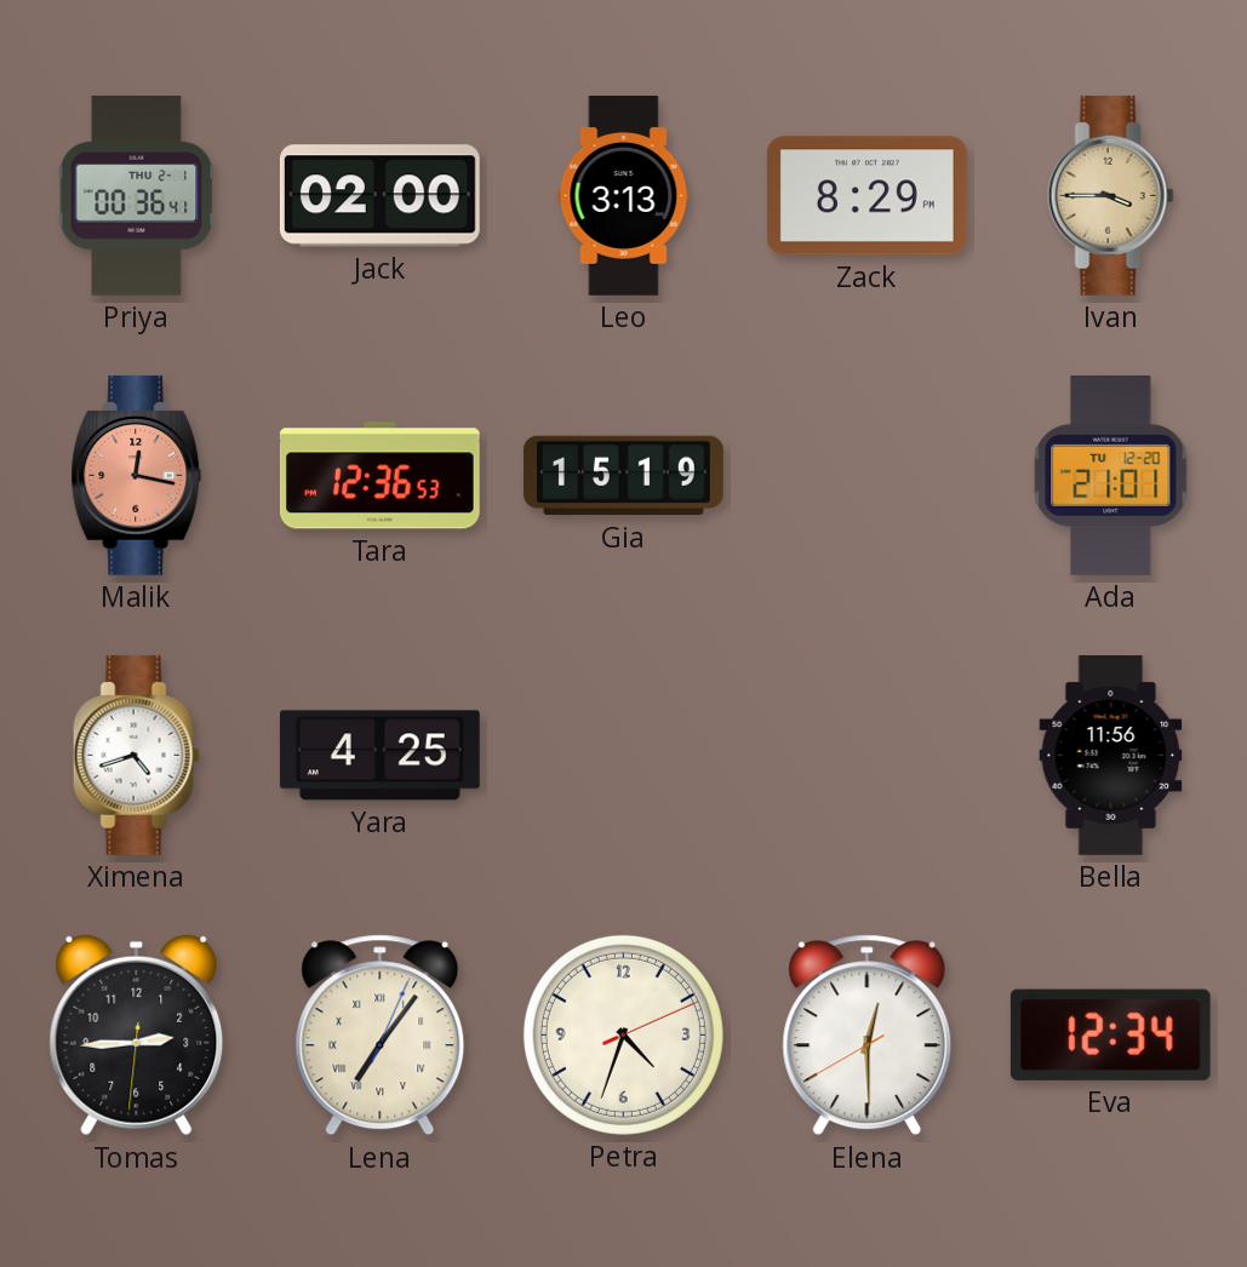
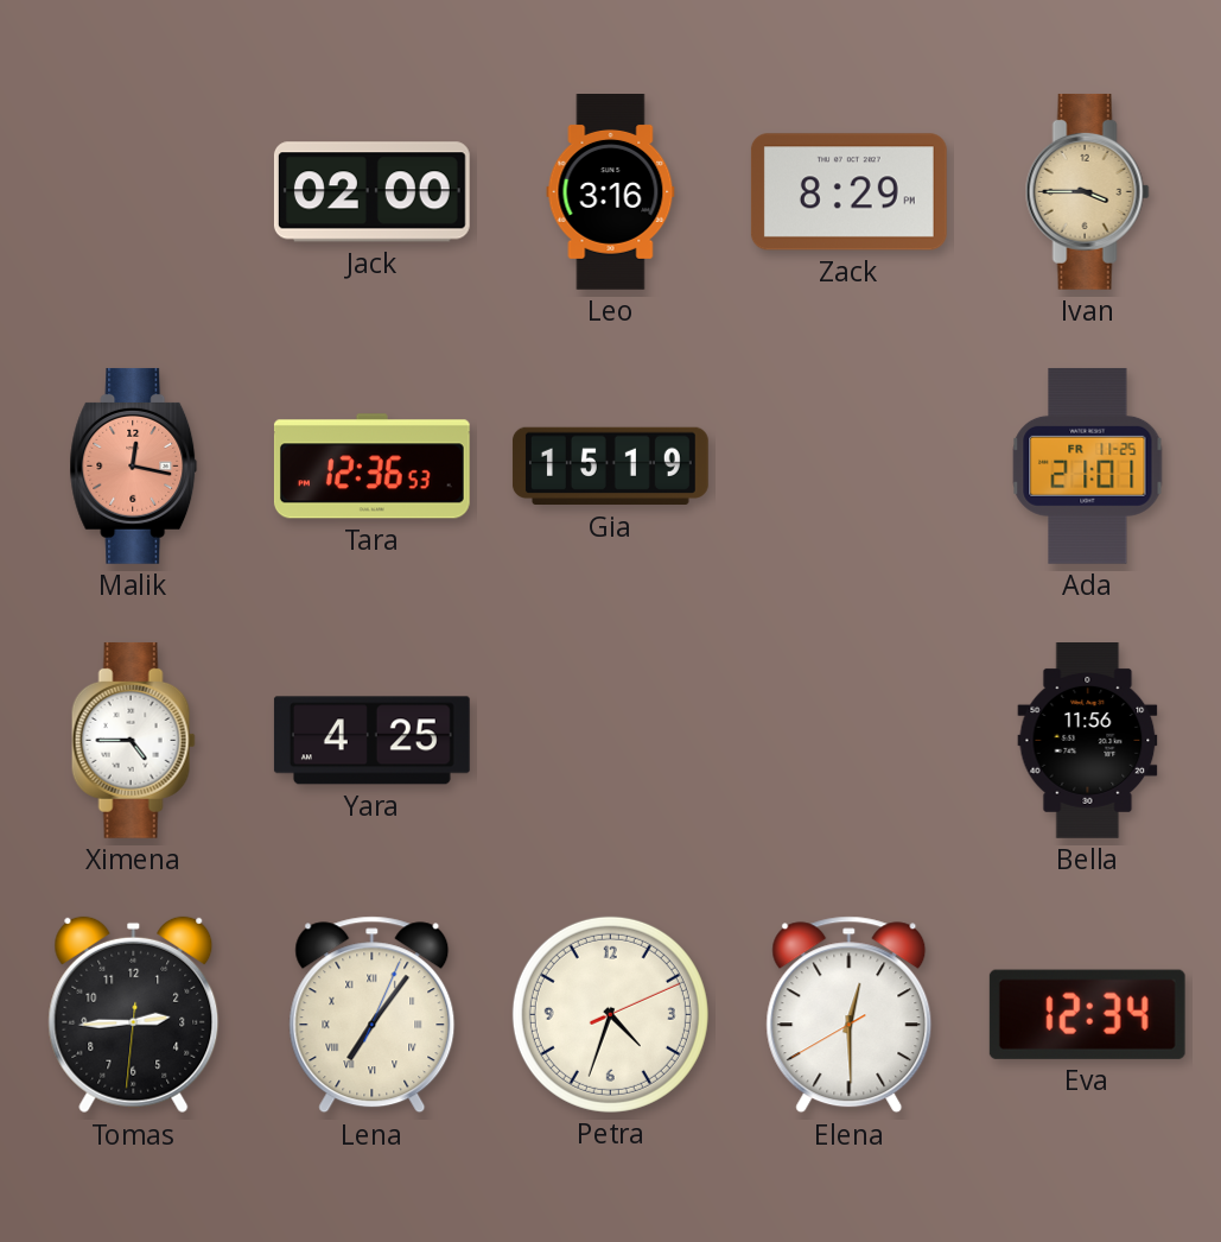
Priya: 00:36 -> none (137, 195)
Leo: 3:13 -> 3:16 (611, 192)
Ada date: TU 12-20 -> FR 11-25 (1088, 465)
Ximena: 4:42 -> 4:45 (133, 740)
